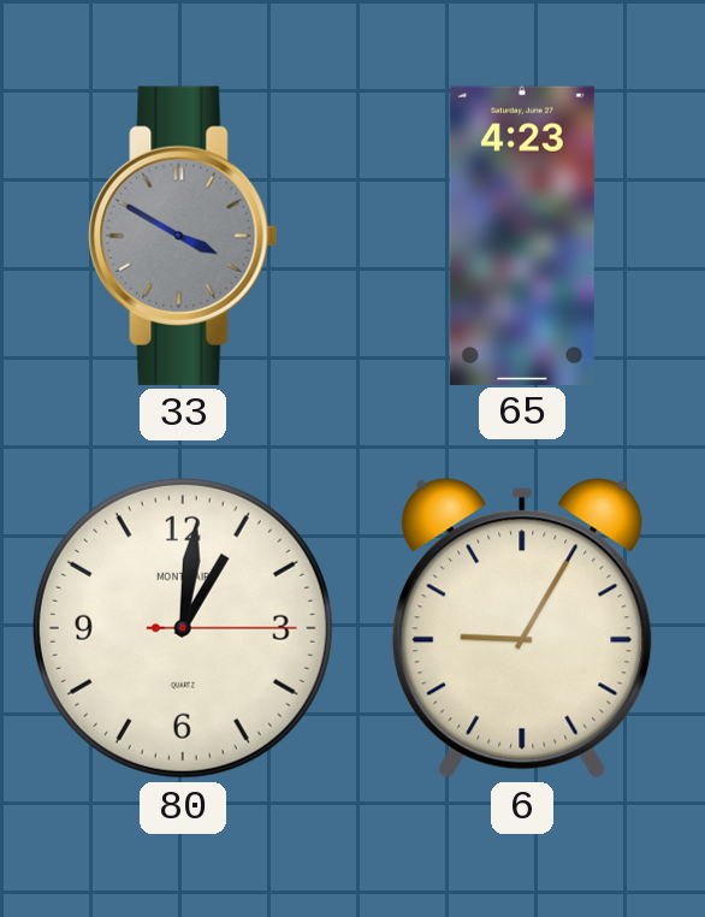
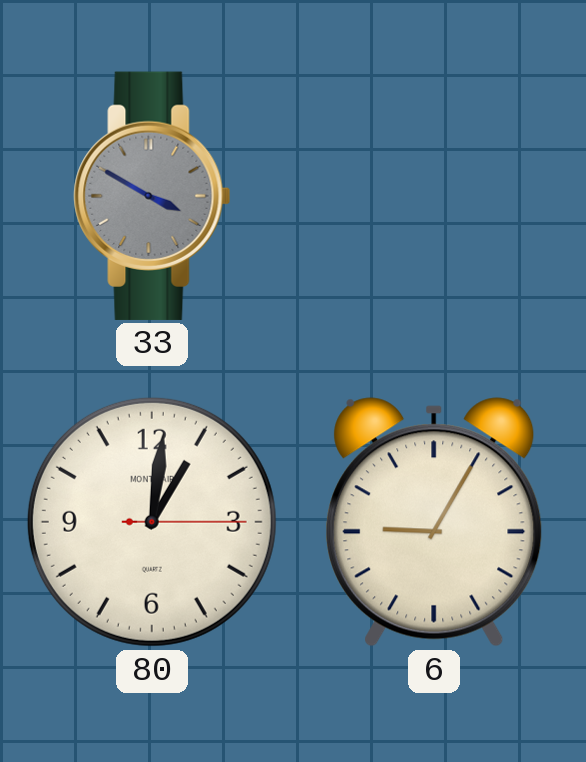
65: 4:23 -> none (522, 235)
